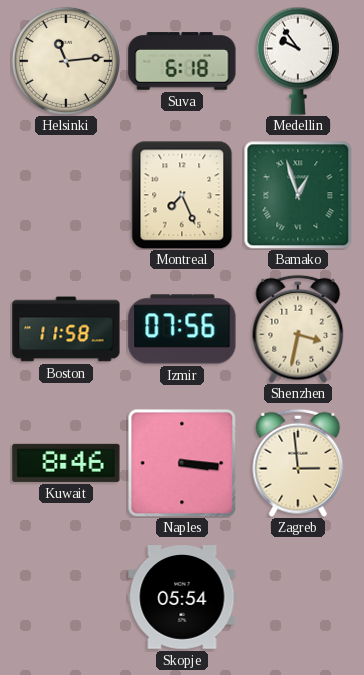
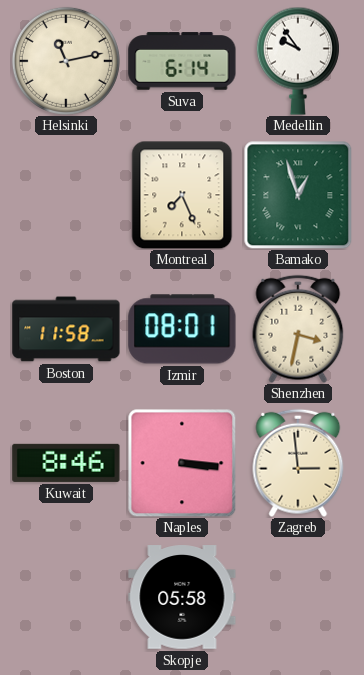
Helsinki: 11:14 -> 11:13 (66, 61)
Suva: 6:18 -> 6:14 (182, 61)
Izmir: 07:56 -> 08:01 (182, 329)
Skopje: 05:54 -> 05:58 (182, 597)
